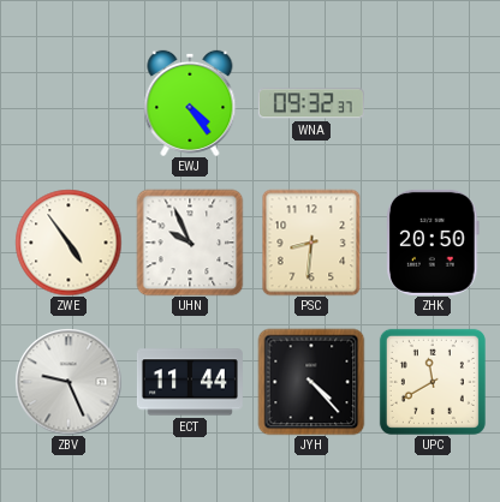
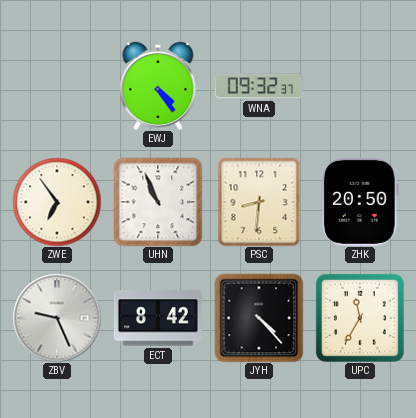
ZWE: 4:54 -> 6:54 (57, 202)
UHN: 9:56 -> 10:56 (158, 202)
ECT: 11:44 -> 8:42 (158, 318)
UPC: 11:40 -> 11:35 (360, 318)
